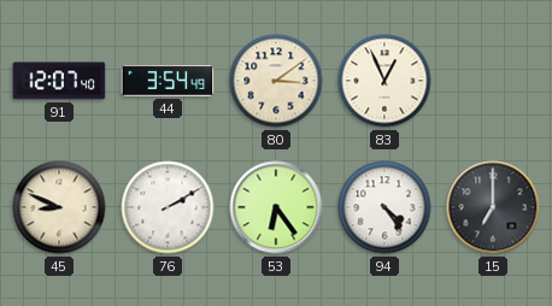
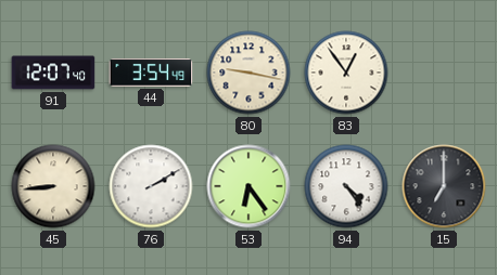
80: 3:09 -> 9:17 (248, 73)
83: 12:56 -> 12:54 (346, 73)
45: 8:49 -> 8:44 (53, 186)
